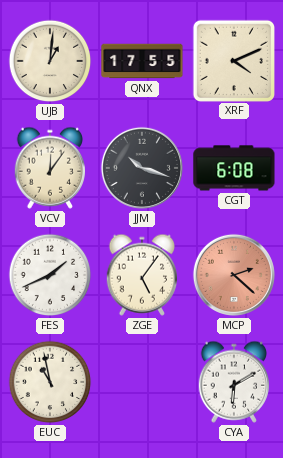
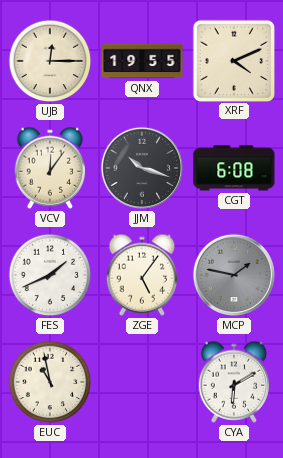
UJB: 1:01 -> 12:15 (50, 61)
QNX: 17:55 -> 19:55 (142, 61)
MCP: 2:22 -> 1:47 (234, 275)
MCP dial: salmon -> grey (234, 275)
